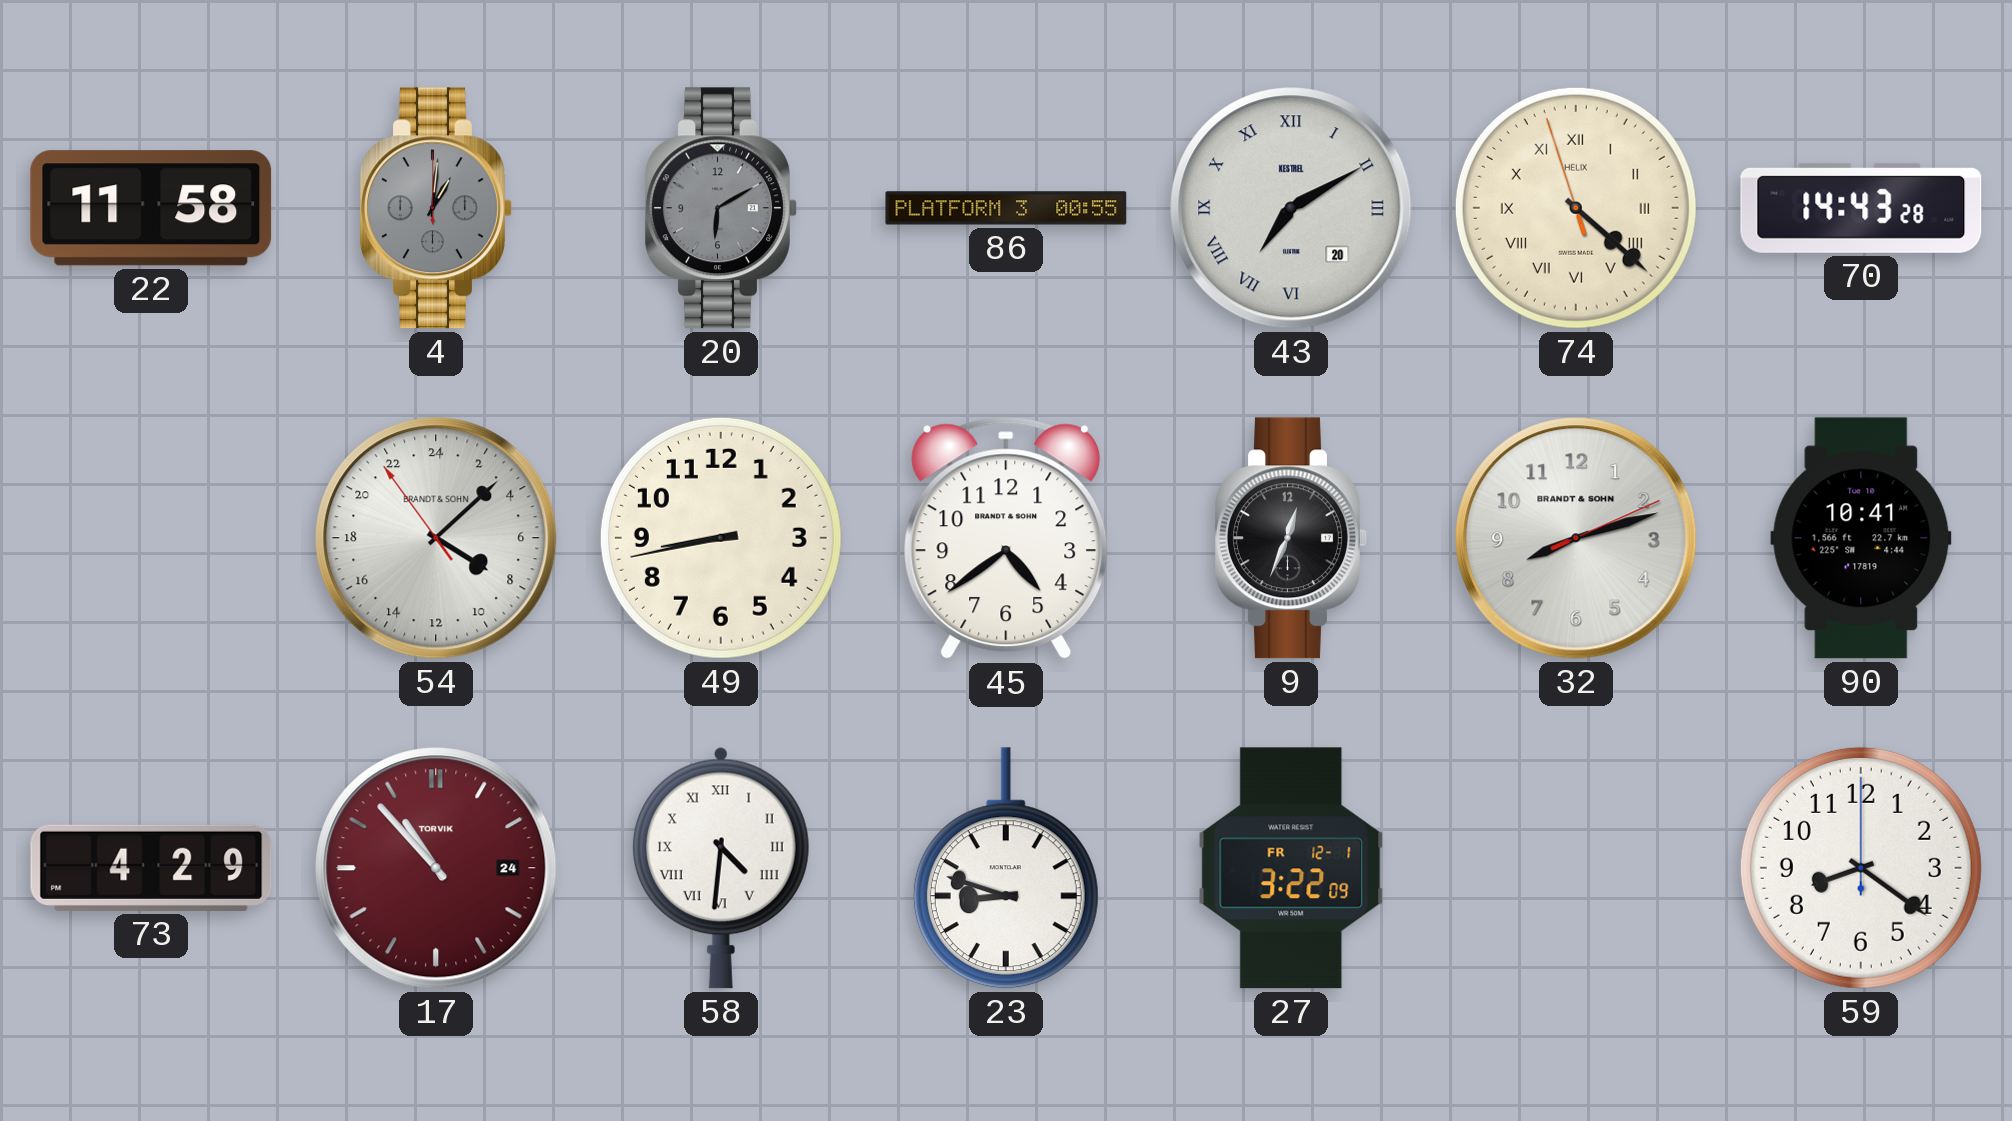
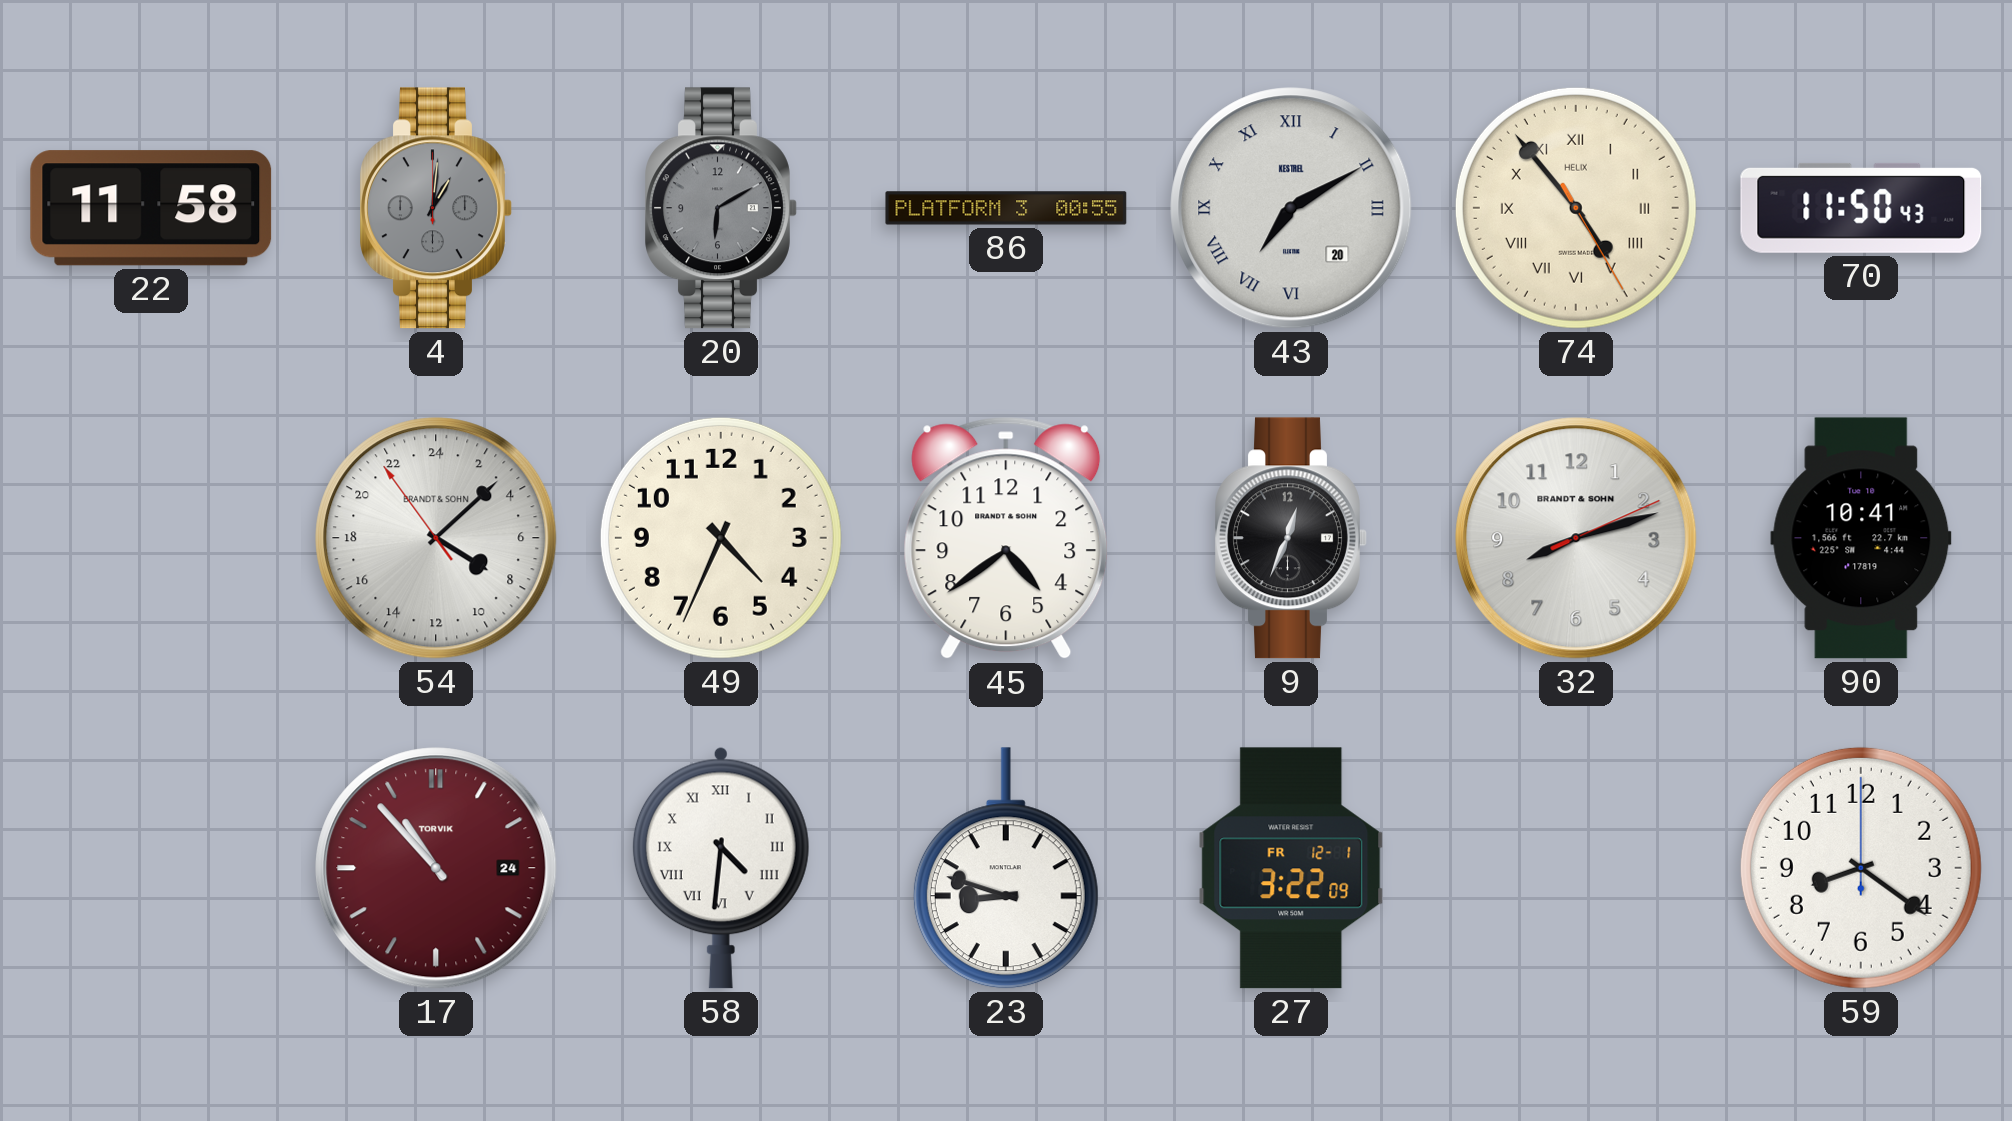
74: 4:21 -> 4:53 (1576, 208)
70: 14:43 -> 11:50 (1861, 208)
49: 8:43 -> 4:34 (721, 538)
73: 4:29 -> none (151, 868)
